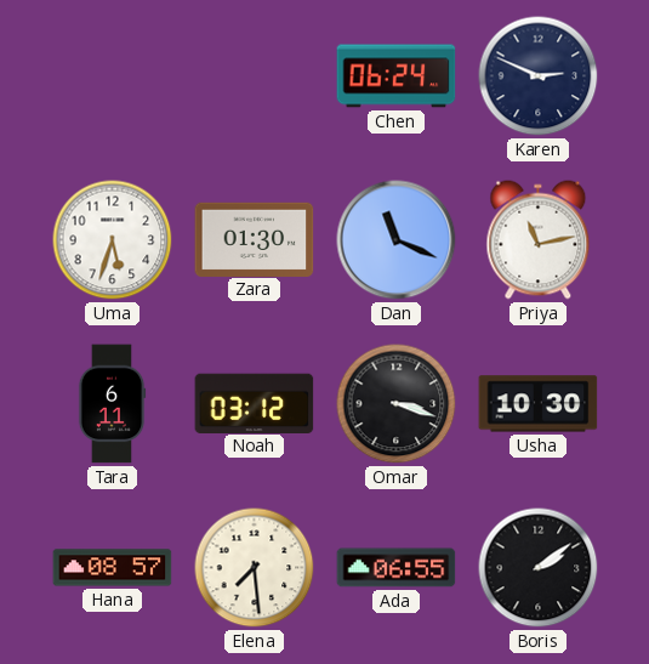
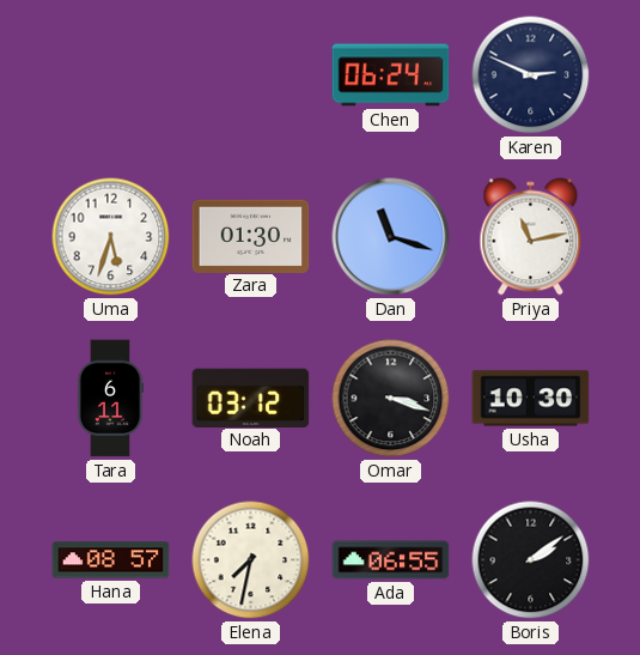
Dan: 11:19 -> 11:18 (391, 237)
Elena: 7:29 -> 7:32 (251, 560)
